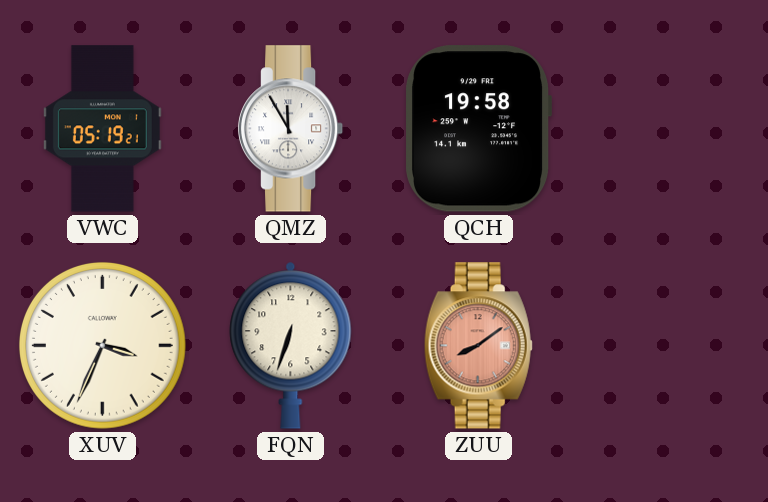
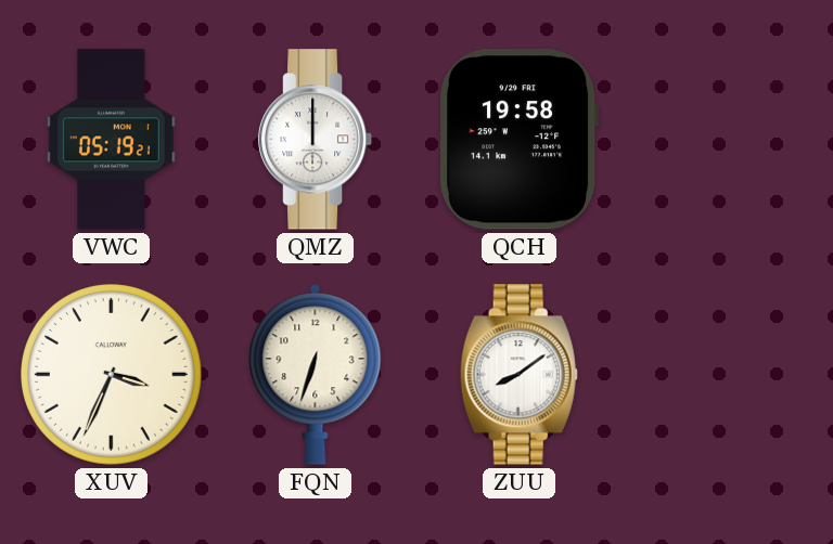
QMZ: 11:55 -> 12:00 (316, 140)
ZUU dial: salmon -> white (518, 375)
